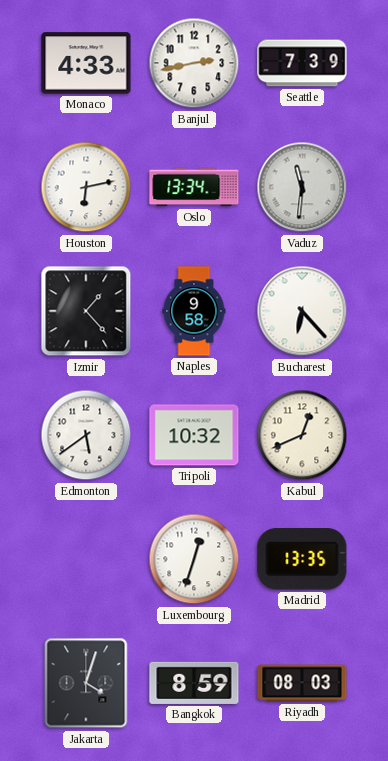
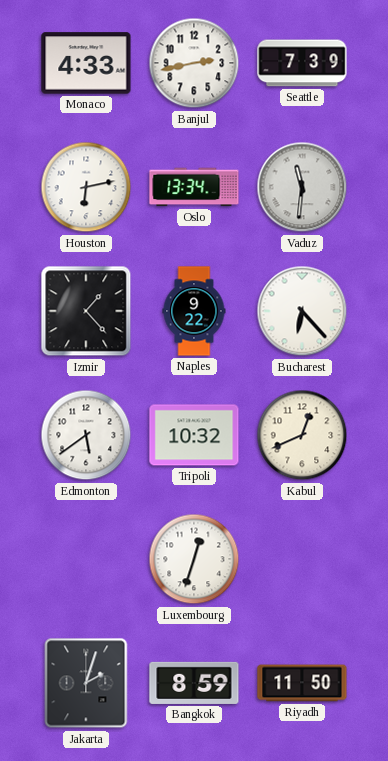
Naples: 9:58 -> 9:22 (194, 311)
Madrid: 13:35 -> none (302, 559)
Jakarta: 4:03 -> 2:03 (86, 683)
Riyadh: 08:03 -> 11:50 (302, 683)
